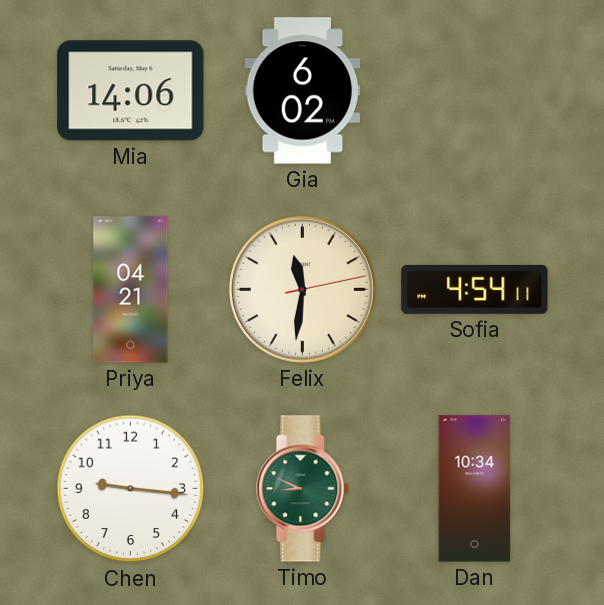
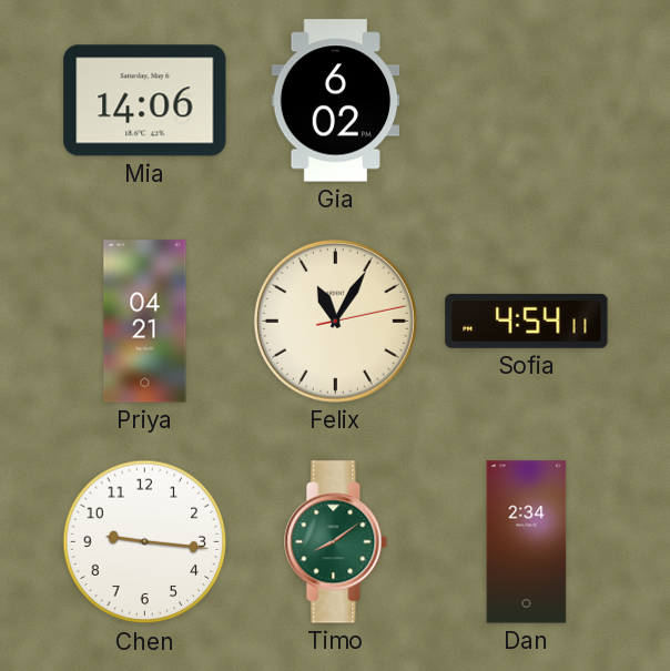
Felix: 11:31 -> 11:05 (335, 321)
Timo: 8:49 -> 8:09 (336, 542)
Dan: 10:34 -> 2:34 (527, 542)
